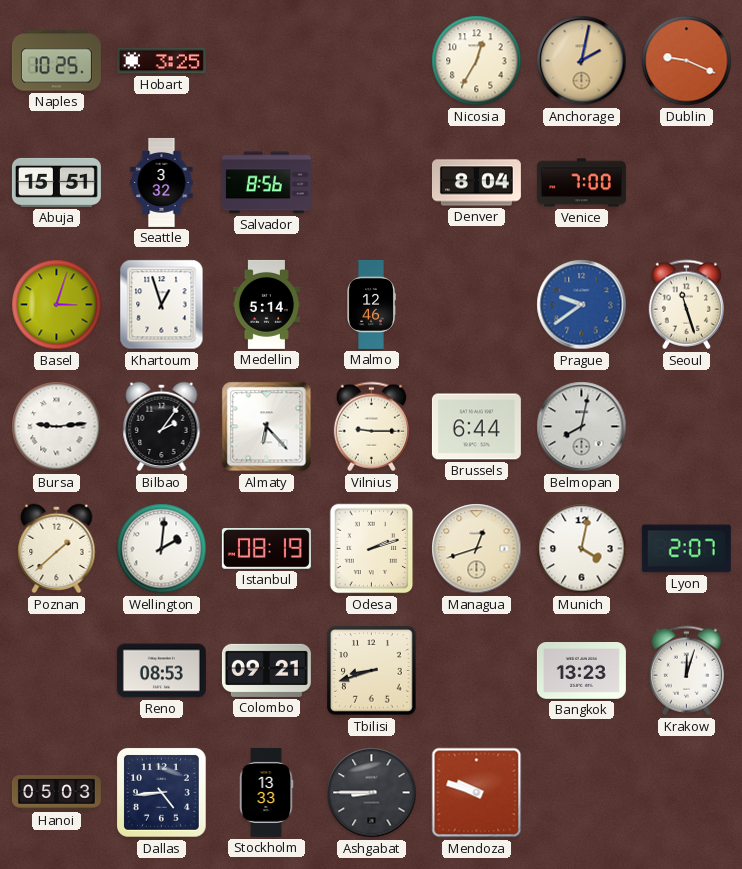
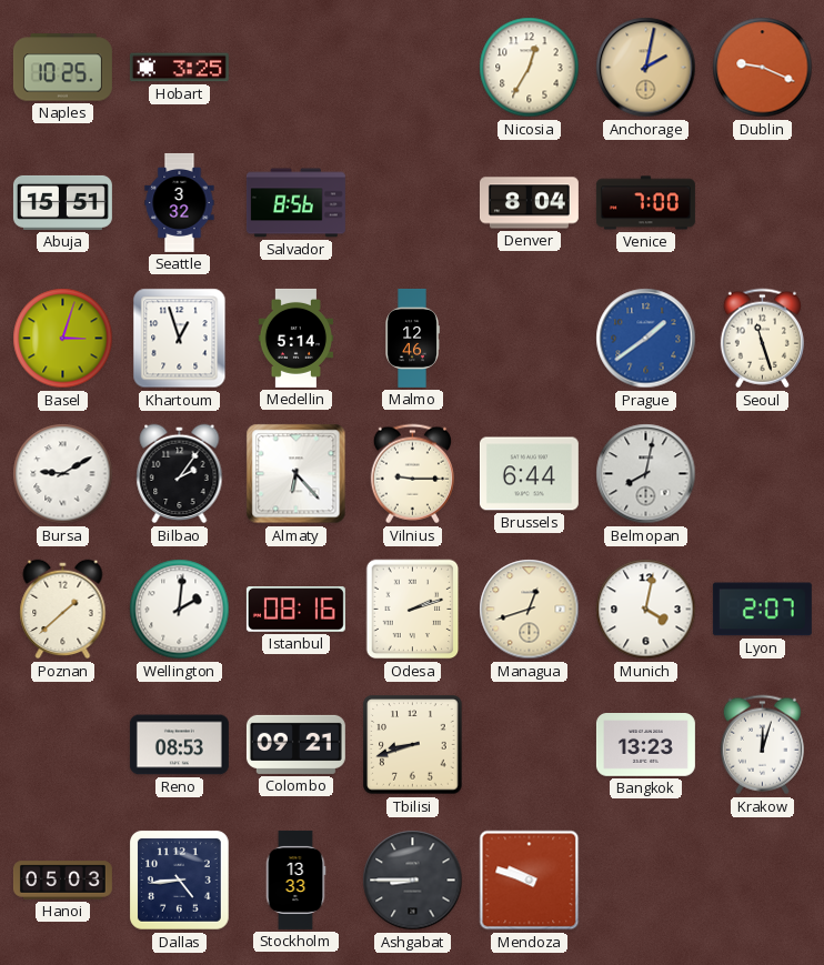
Prague: 9:39 -> 1:39 (646, 339)
Bursa: 9:14 -> 9:10 (63, 474)
Istanbul: 08:19 -> 08:16 (295, 610)
